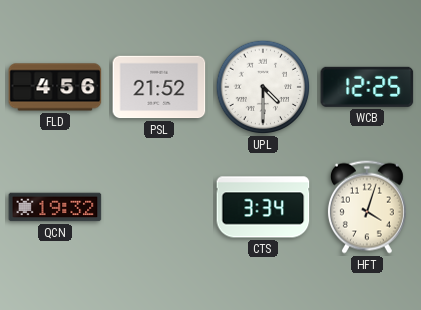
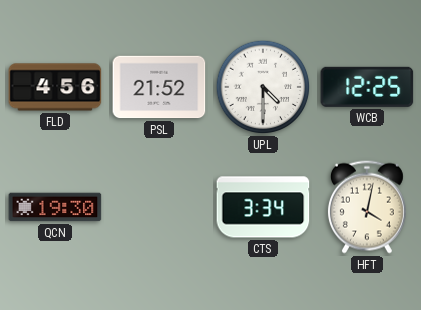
QCN: 19:32 -> 19:30 (55, 207)
HFT: 4:03 -> 4:02 (367, 207)
